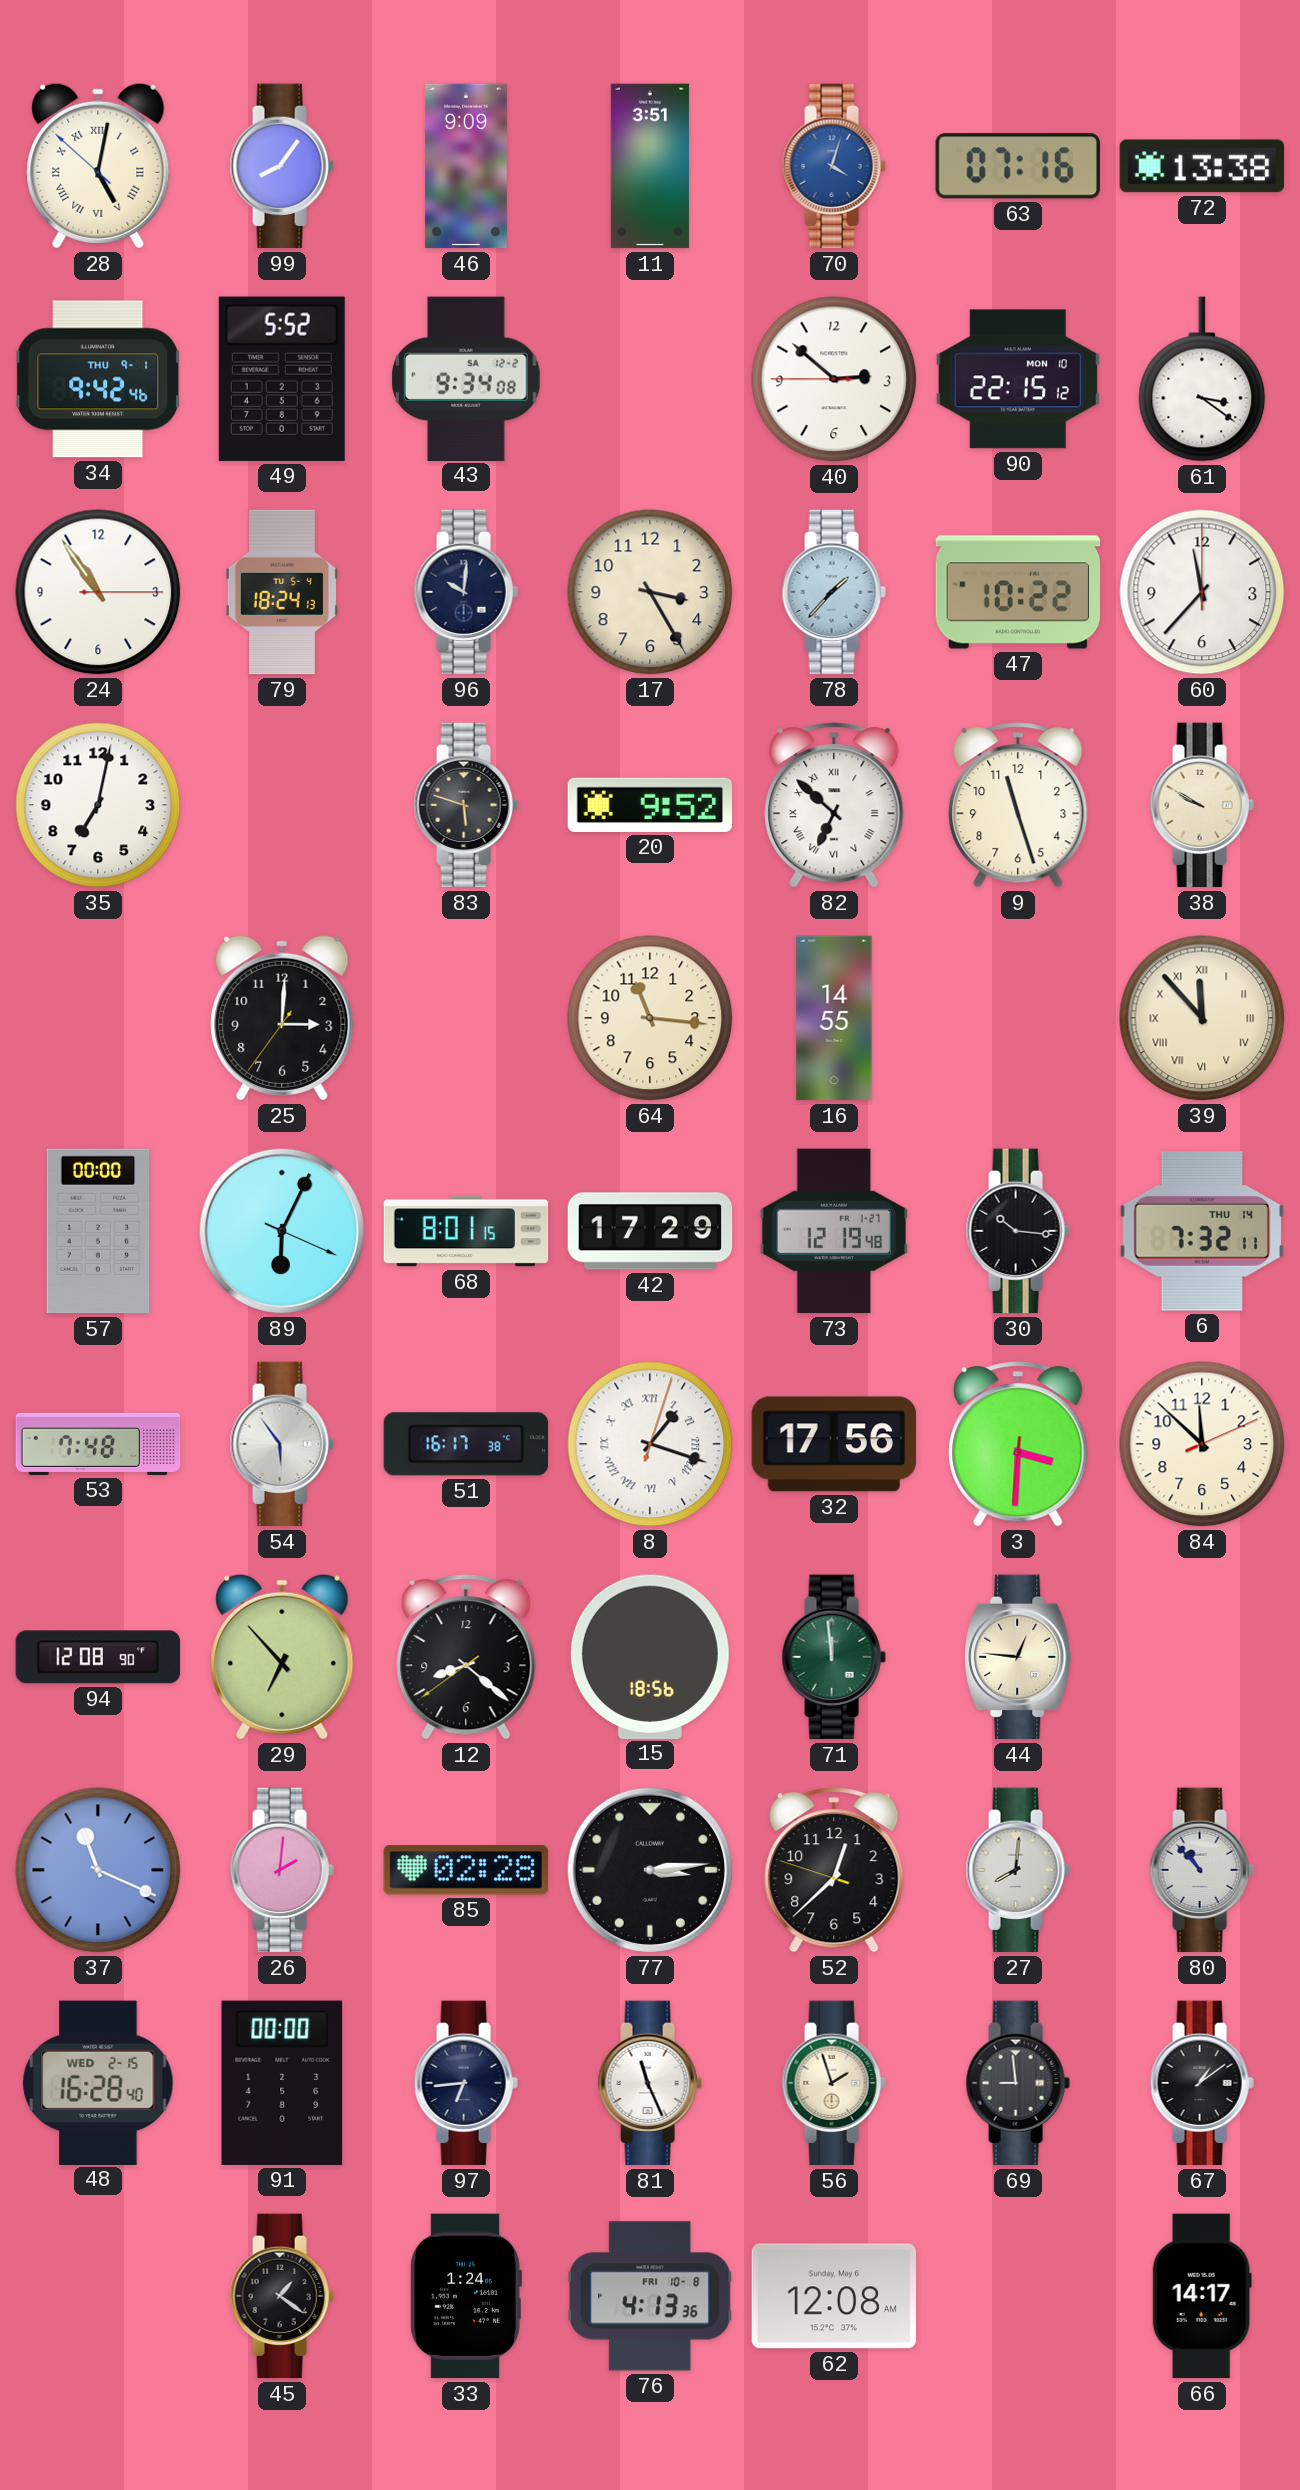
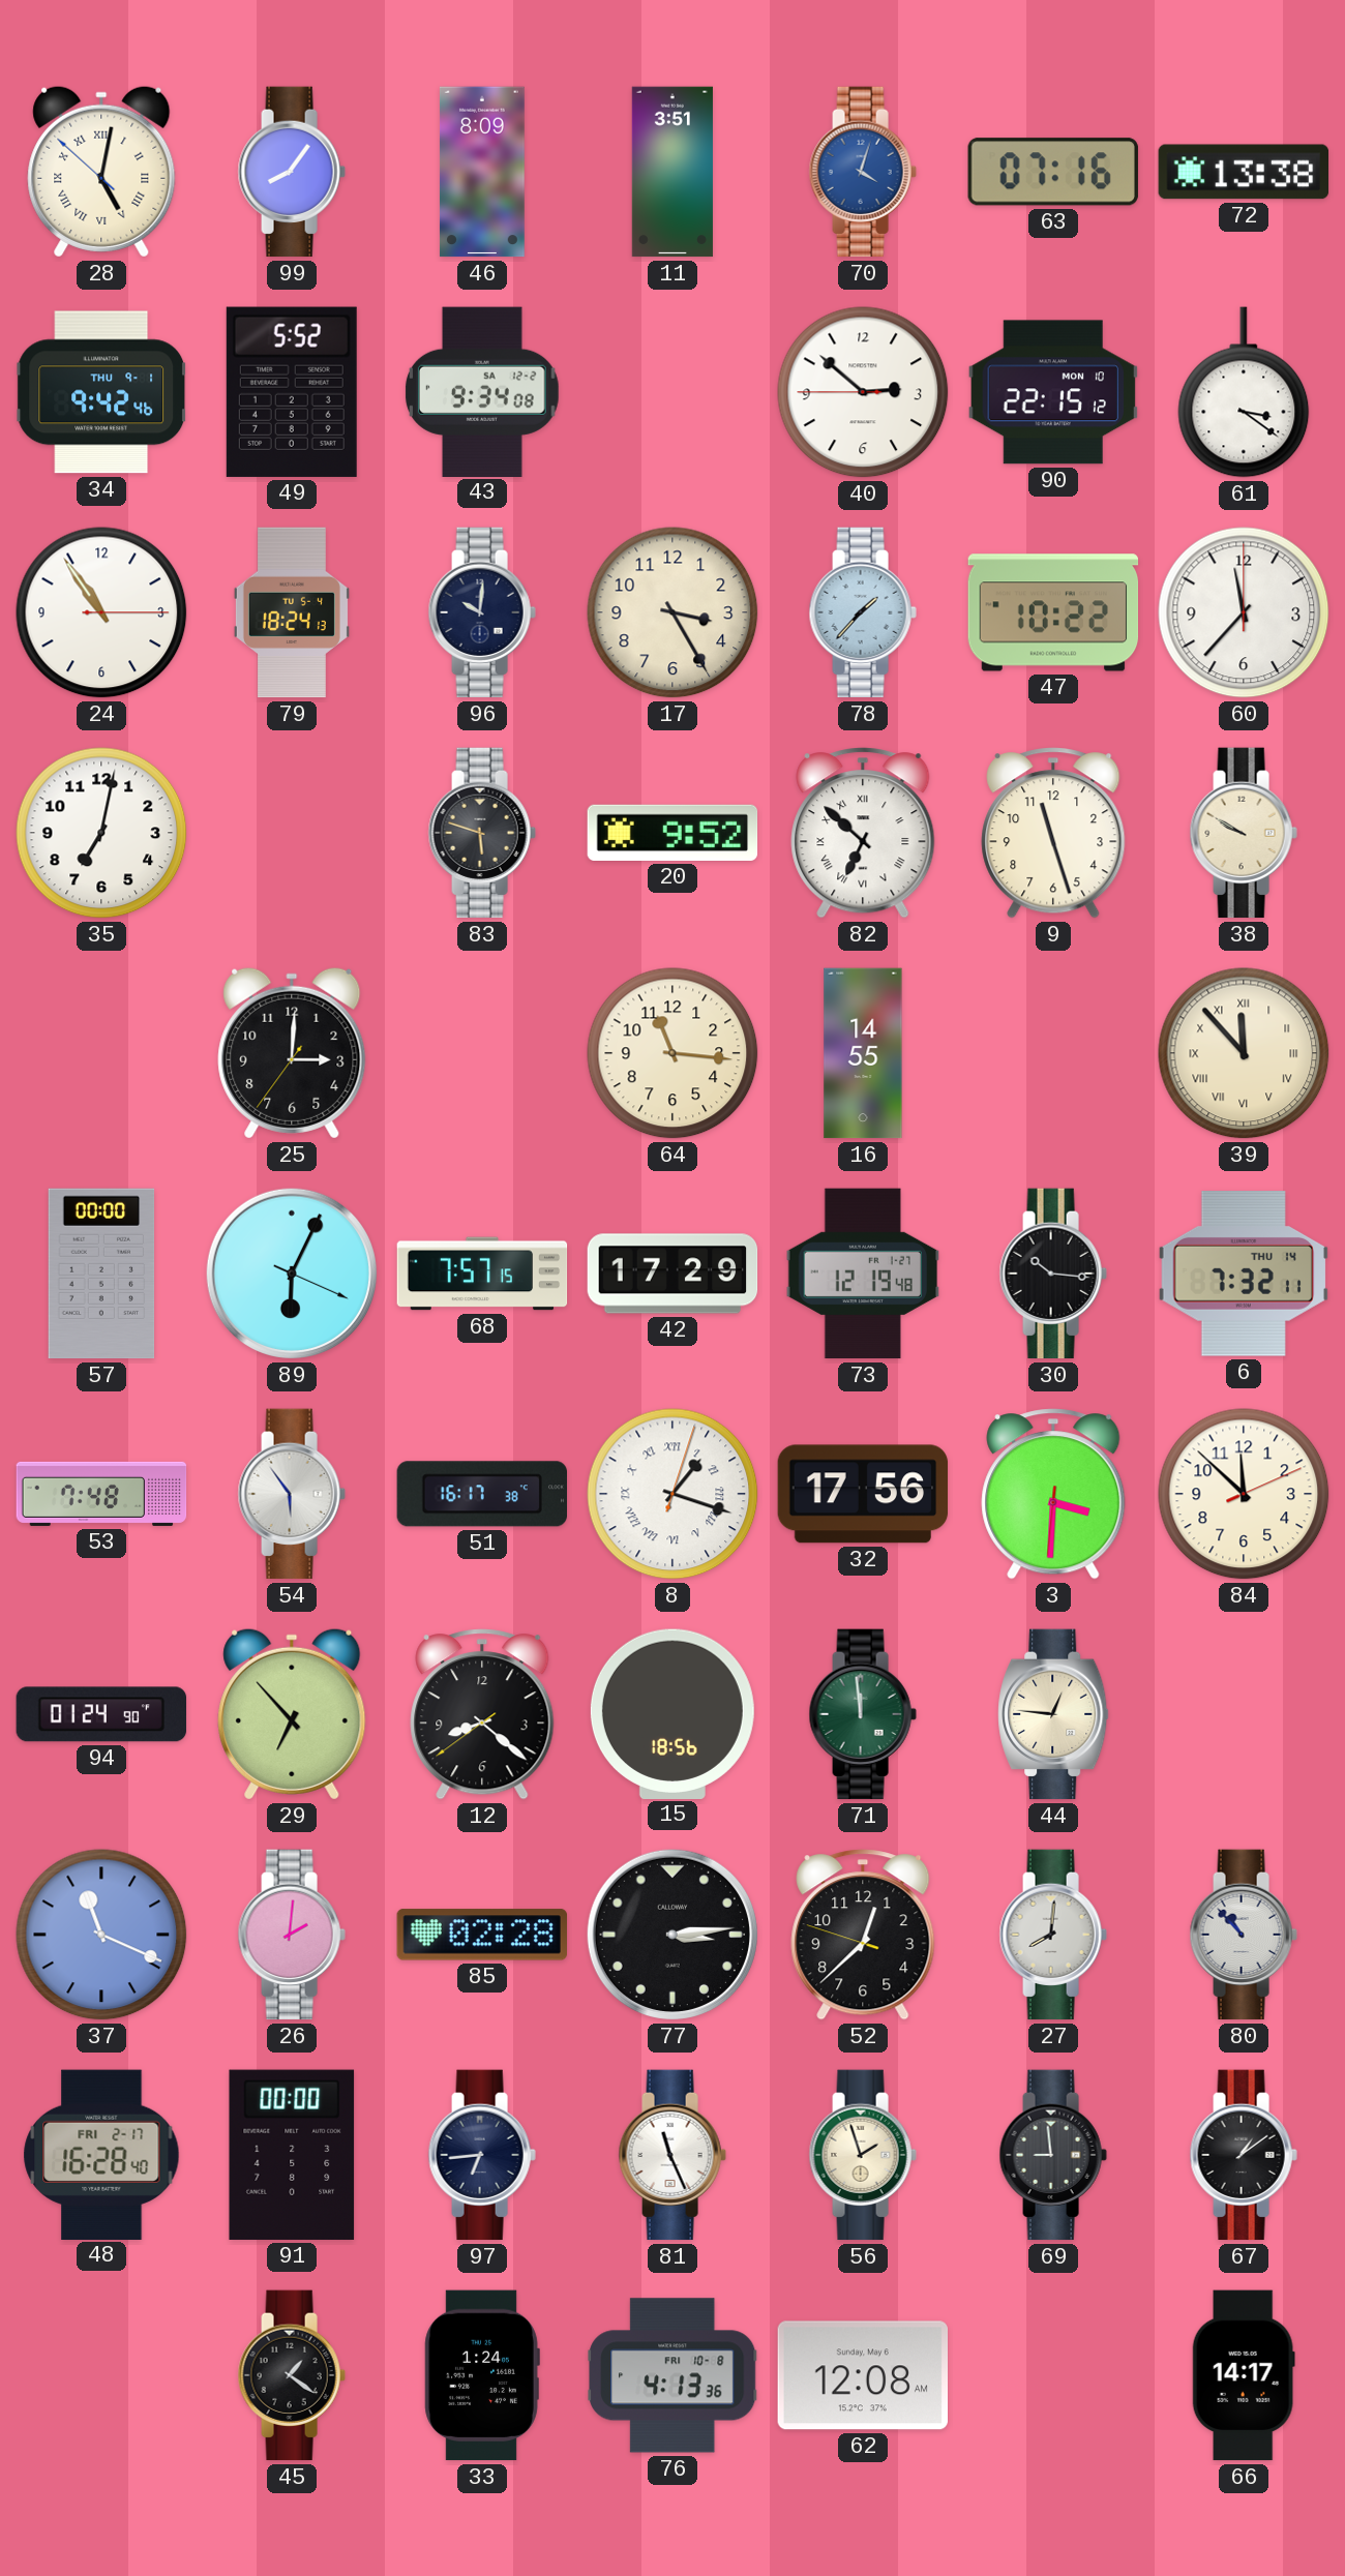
46: 9:09 -> 8:09 (482, 172)
68: 8:01 -> 7:57 (482, 1274)
94: 12:08 -> 01:24 (101, 1714)
48 date: WED 2-15 -> FRI 2-17 (101, 2154)
